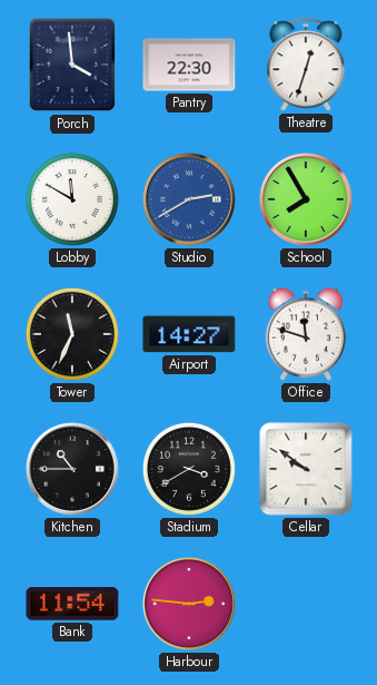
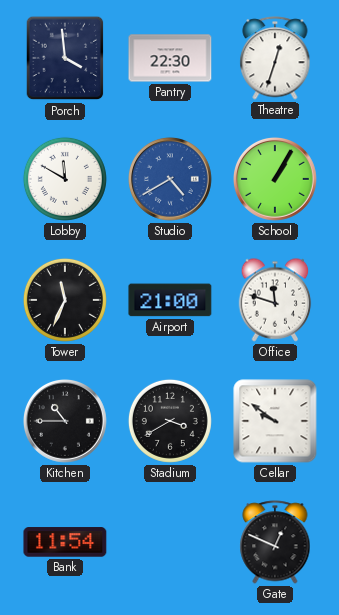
Studio: 2:40 -> 4:40 (171, 180)
School: 7:55 -> 1:05 (276, 180)
Airport: 14:27 -> 21:00 (170, 300)
Harbour: 2:46 -> none (190, 605)
Gate: none -> 12:49 (275, 542)
